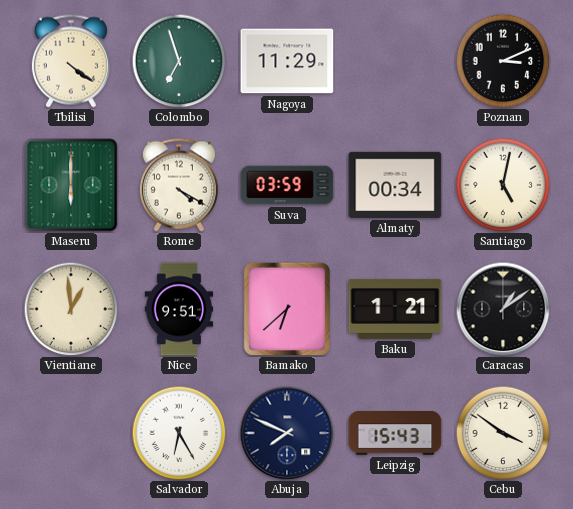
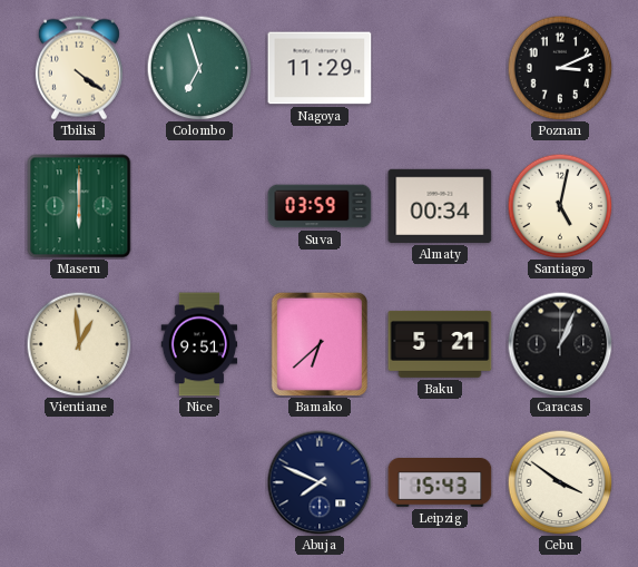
Rome: 4:20 -> none (179, 185)
Baku: 1:21 -> 5:21 (440, 344)
Caracas: 1:09 -> 1:04 (560, 344)
Salvador: 6:25 -> none (179, 433)
